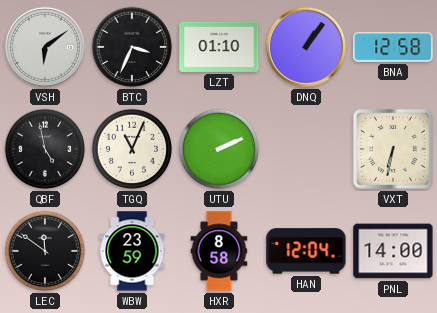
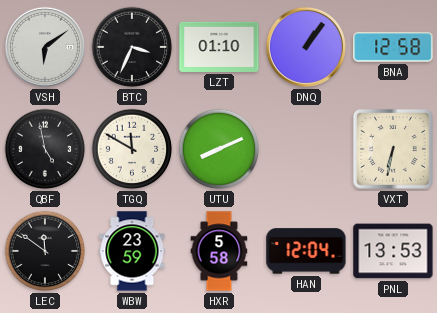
TGQ: 11:04 -> 11:50 (132, 149)
UTU: 2:11 -> 8:11 (219, 149)
HXR: 8:58 -> 5:58 (219, 251)
PNL: 14:00 -> 13:53 (393, 251)
